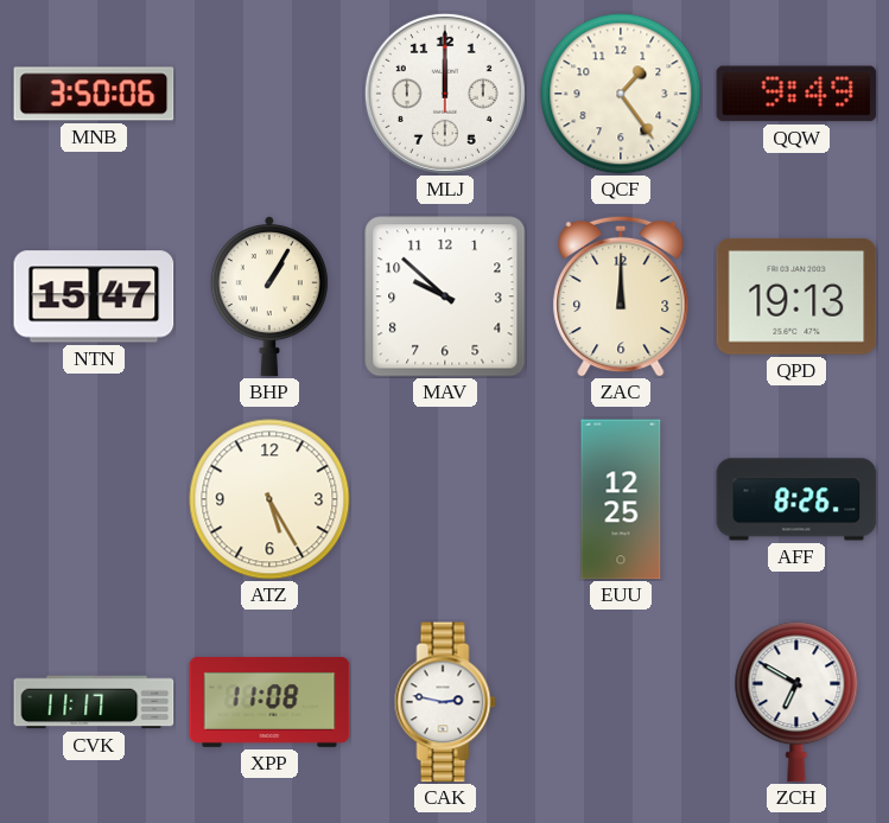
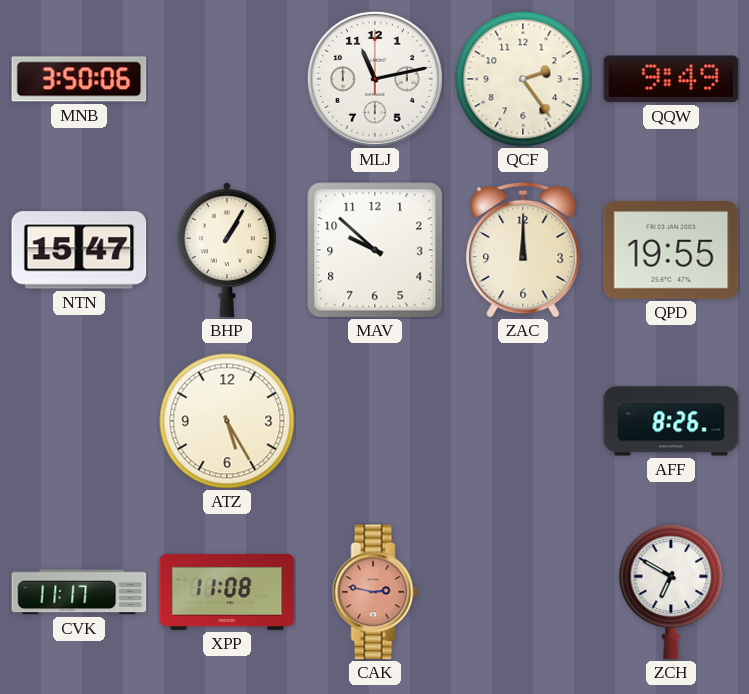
MLJ: 12:00 -> 11:13 (375, 79)
QCF: 1:24 -> 2:24 (523, 79)
QPD: 19:13 -> 19:55 (671, 250)
EUU: 12:25 -> none (621, 499)
CAK dial: white -> salmon (375, 592)
